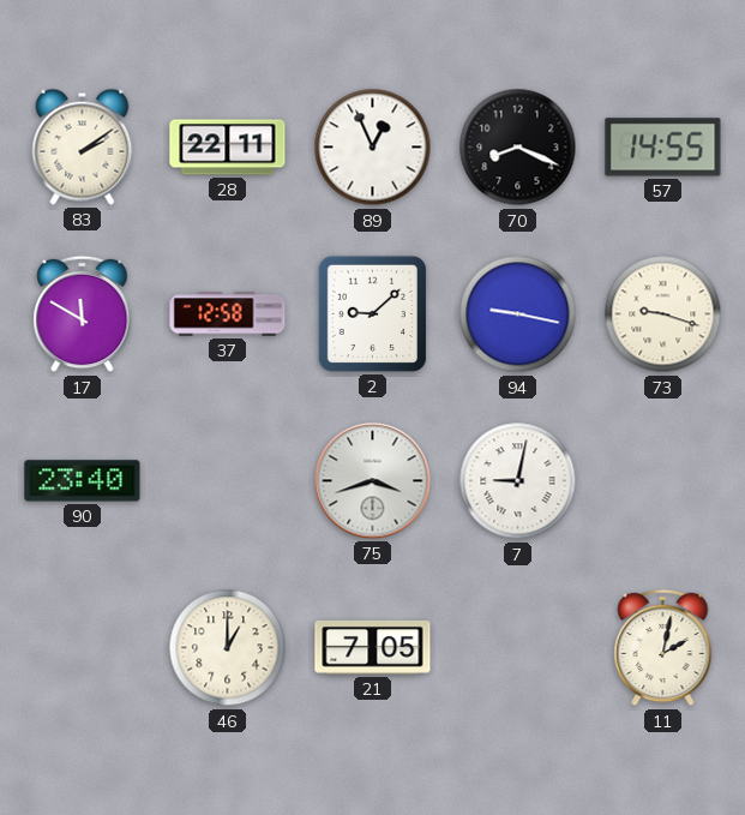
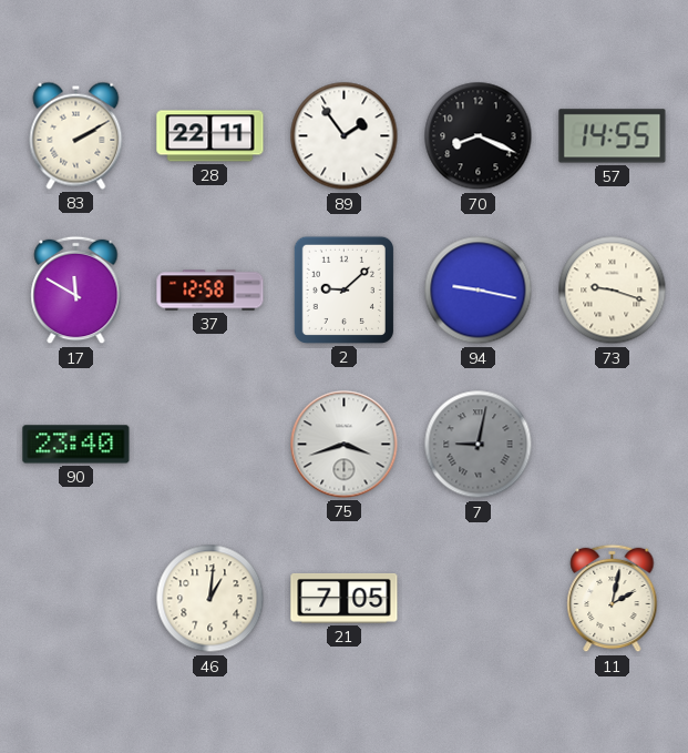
83: 2:09 -> 2:10 (76, 135)
89: 12:56 -> 1:54 (345, 136)
7 dial: white -> grey (479, 445)
46: 1:00 -> 1:01 (210, 599)
